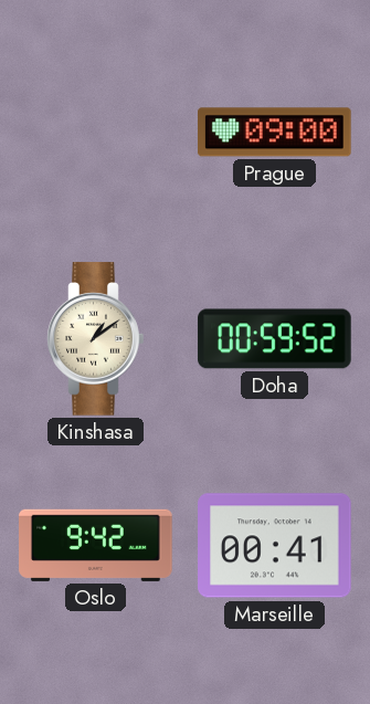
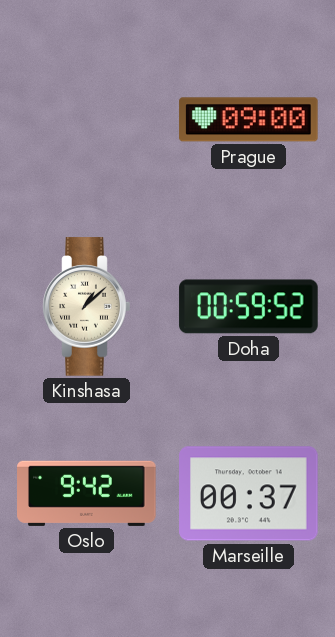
Kinshasa: 1:09 -> 1:08 (87, 307)
Marseille: 00:41 -> 00:37 (249, 494)
